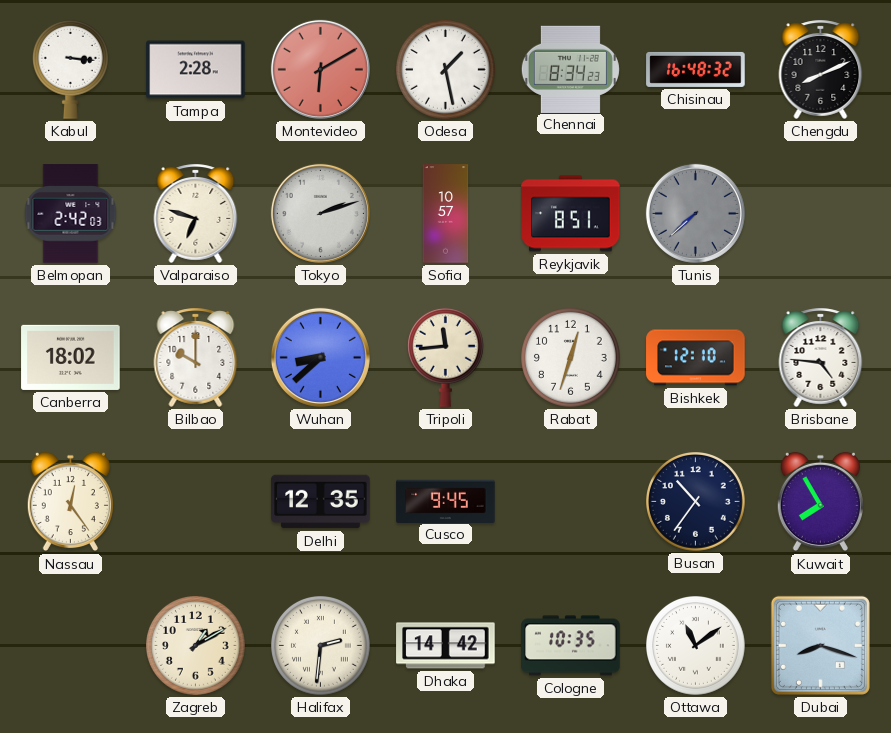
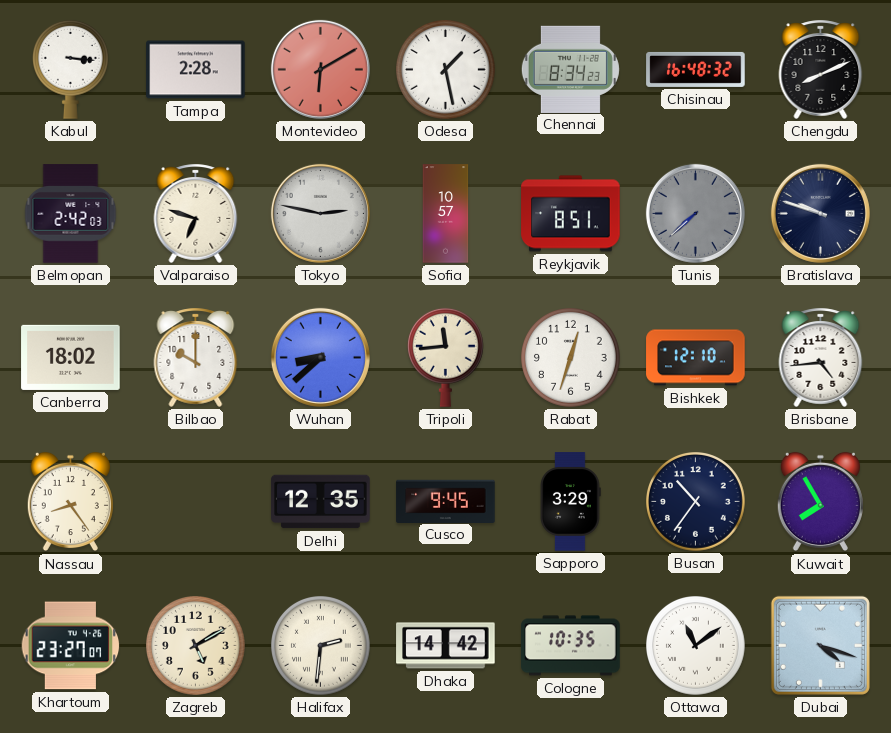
Tokyo: 2:12 -> 2:47 (320, 213)
Bratislava: none -> 9:48 (820, 213)
Brisbane: 4:46 -> 4:44 (821, 357)
Nassau: 12:24 -> 8:24 (70, 502)
Sapporo: none -> 3:29 (570, 502)
Khartoum: none -> 23:27 (71, 646)
Zagreb: 1:10 -> 5:10 (196, 646)
Dubai: 8:18 -> 4:18 (820, 645)
